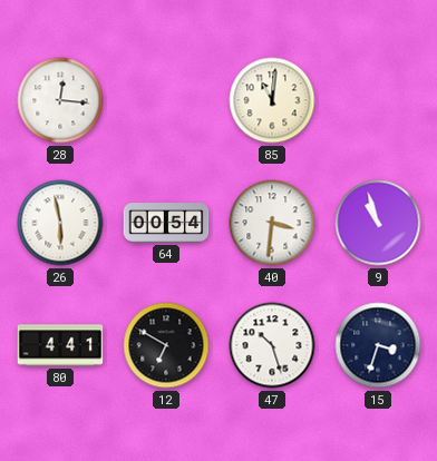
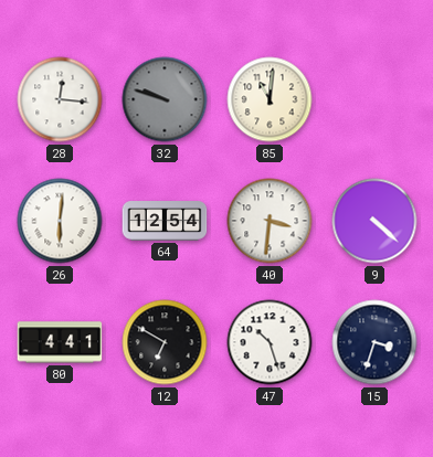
32: none -> 9:48 (165, 99)
26: 5:58 -> 6:01 (60, 221)
64: 00:54 -> 12:54 (165, 221)
9: 10:57 -> 4:22 (374, 221)
